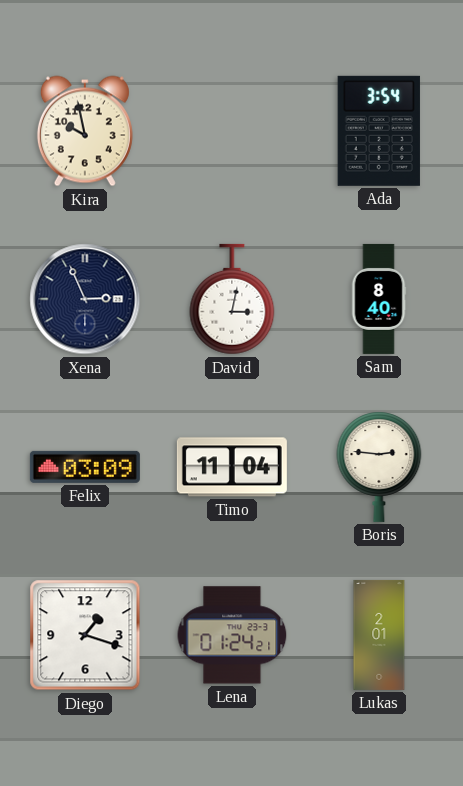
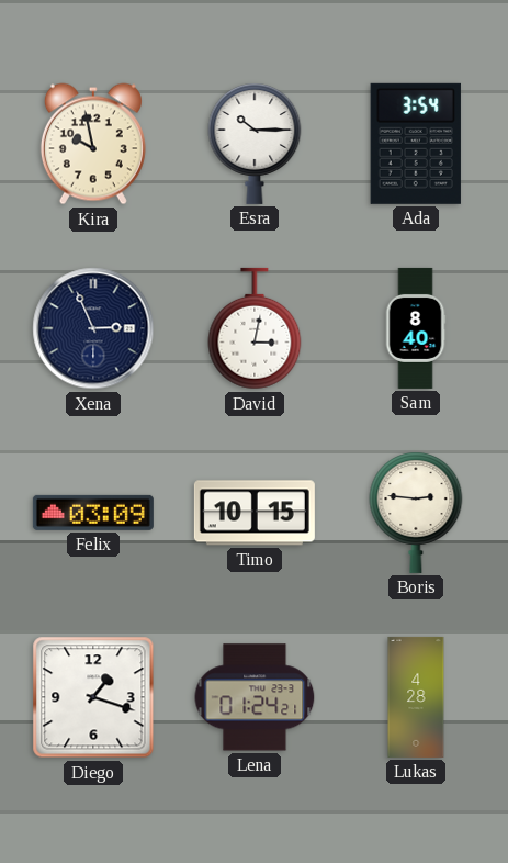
Esra: none -> 10:15 (255, 144)
Timo: 11:04 -> 10:15 (255, 513)
Lukas: 2:01 -> 4:28 (416, 697)
